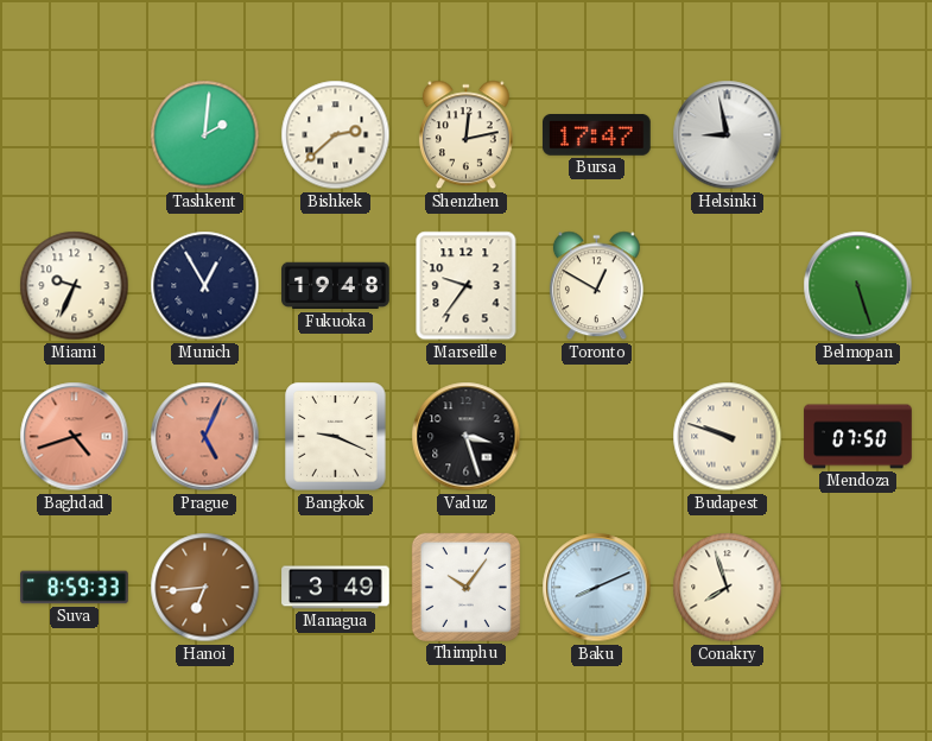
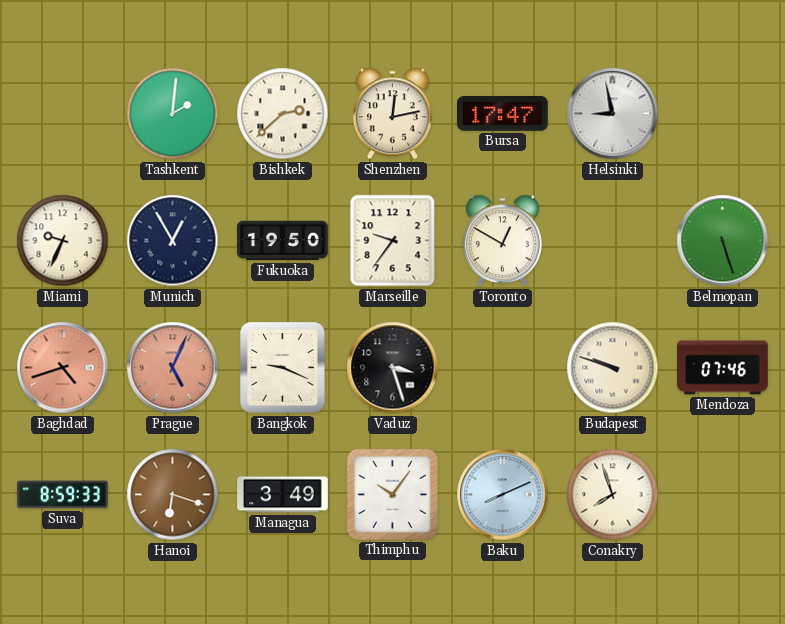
Fukuoka: 19:48 -> 19:50 (283, 241)
Mendoza: 07:50 -> 07:46 (723, 368)
Hanoi: 6:44 -> 6:18 (173, 495)
